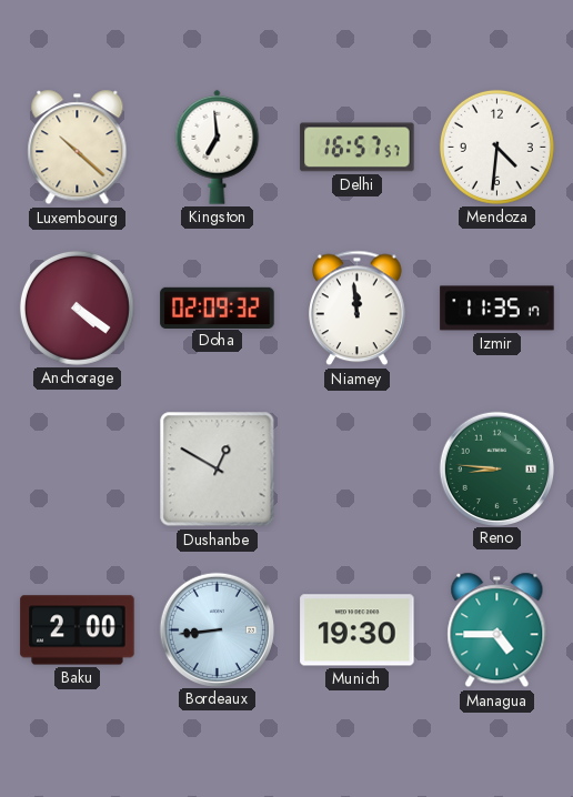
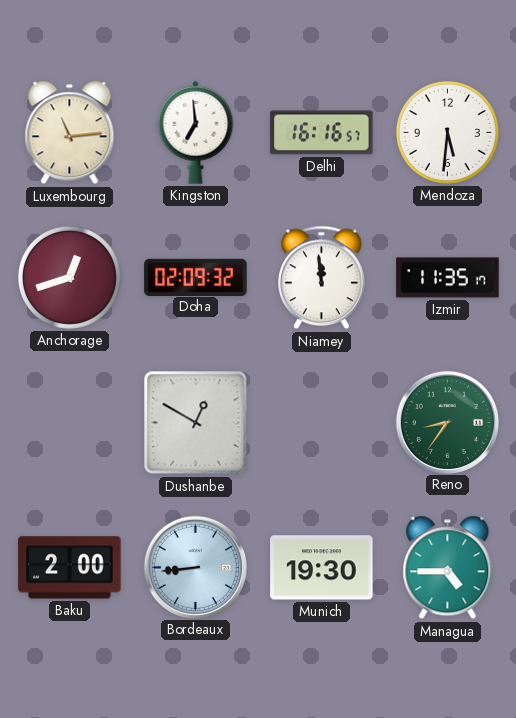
Luxembourg: 10:22 -> 11:14 (70, 133)
Delhi: 16:57 -> 16:16 (322, 133)
Mendoza: 4:31 -> 5:31 (447, 132)
Anchorage: 4:21 -> 12:42 (69, 277)
Reno: 8:46 -> 8:36 (447, 422)
